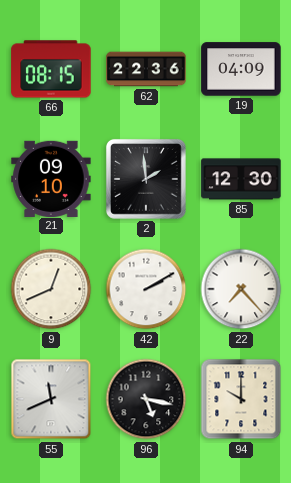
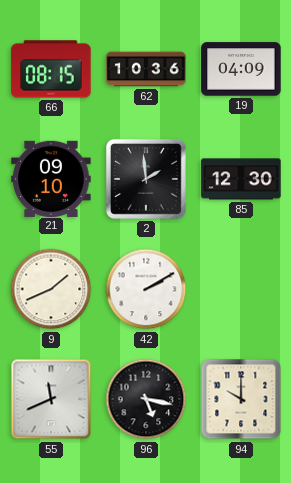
62: 22:36 -> 10:36 (146, 69)
9: 12:41 -> 1:41 (51, 289)
22: 7:23 -> none (241, 289)
